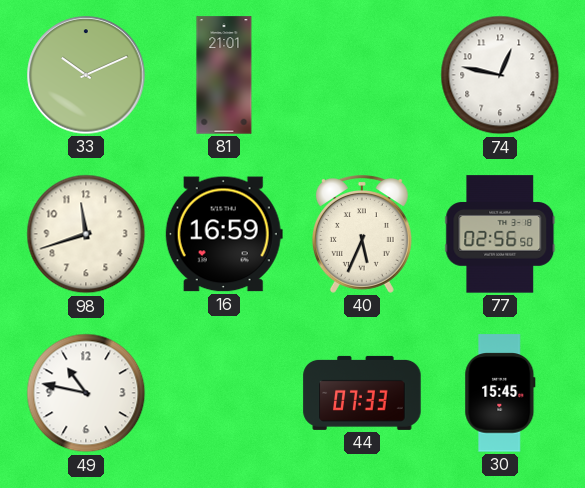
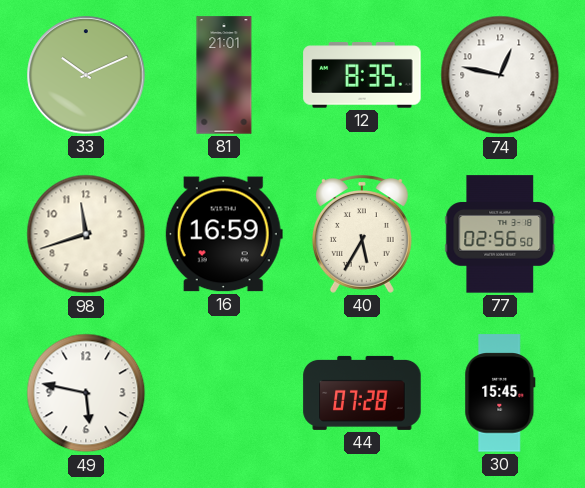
12: none -> 8:35 (362, 75)
40: 5:34 -> 5:35 (362, 234)
49: 10:47 -> 5:47 (86, 393)
44: 07:33 -> 07:28 (362, 393)
